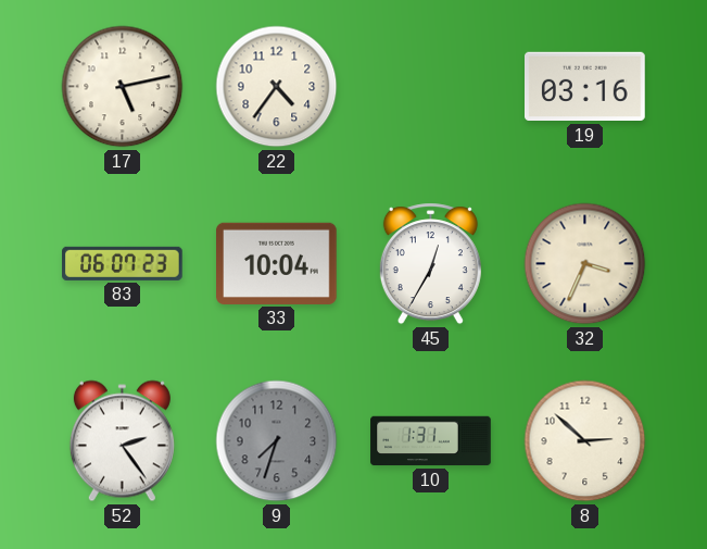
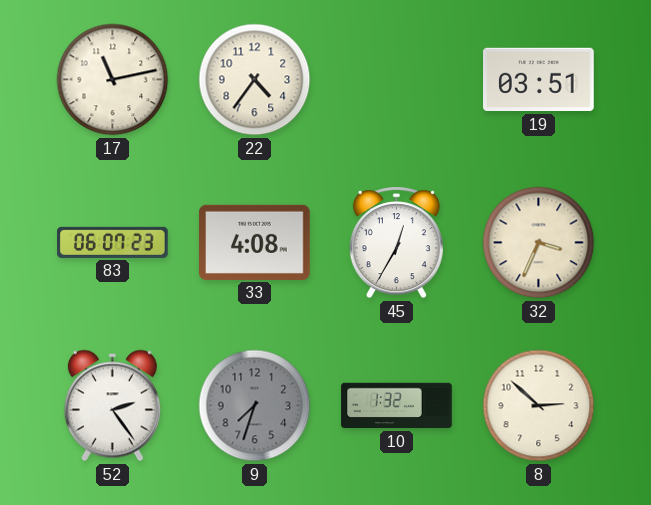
17: 5:13 -> 11:13 (113, 80)
19: 03:16 -> 03:51 (539, 80)
33: 10:04 -> 4:08 (255, 242)
10: 1:31 -> 1:32 (397, 406)
